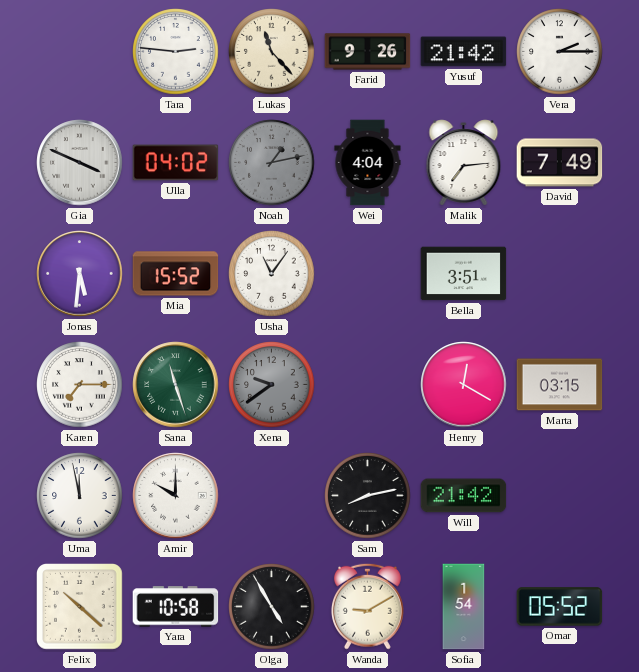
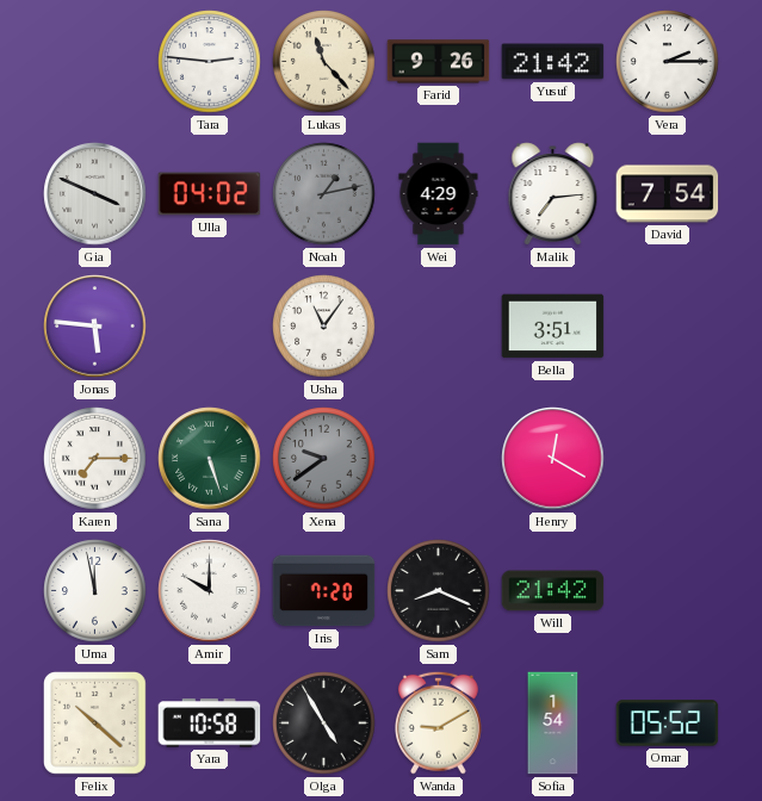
Wei: 4:04 -> 4:29 (439, 194)
David: 7:49 -> 7:54 (668, 194)
Jonas: 5:31 -> 5:46 (95, 327)
Mia: 15:52 -> none (176, 274)
Sana: 11:27 -> 5:27 (210, 459)
Marta: 03:15 -> none (560, 385)
Iris: none -> 7:20 (324, 591)
Sam: 8:13 -> 8:19 (439, 591)
